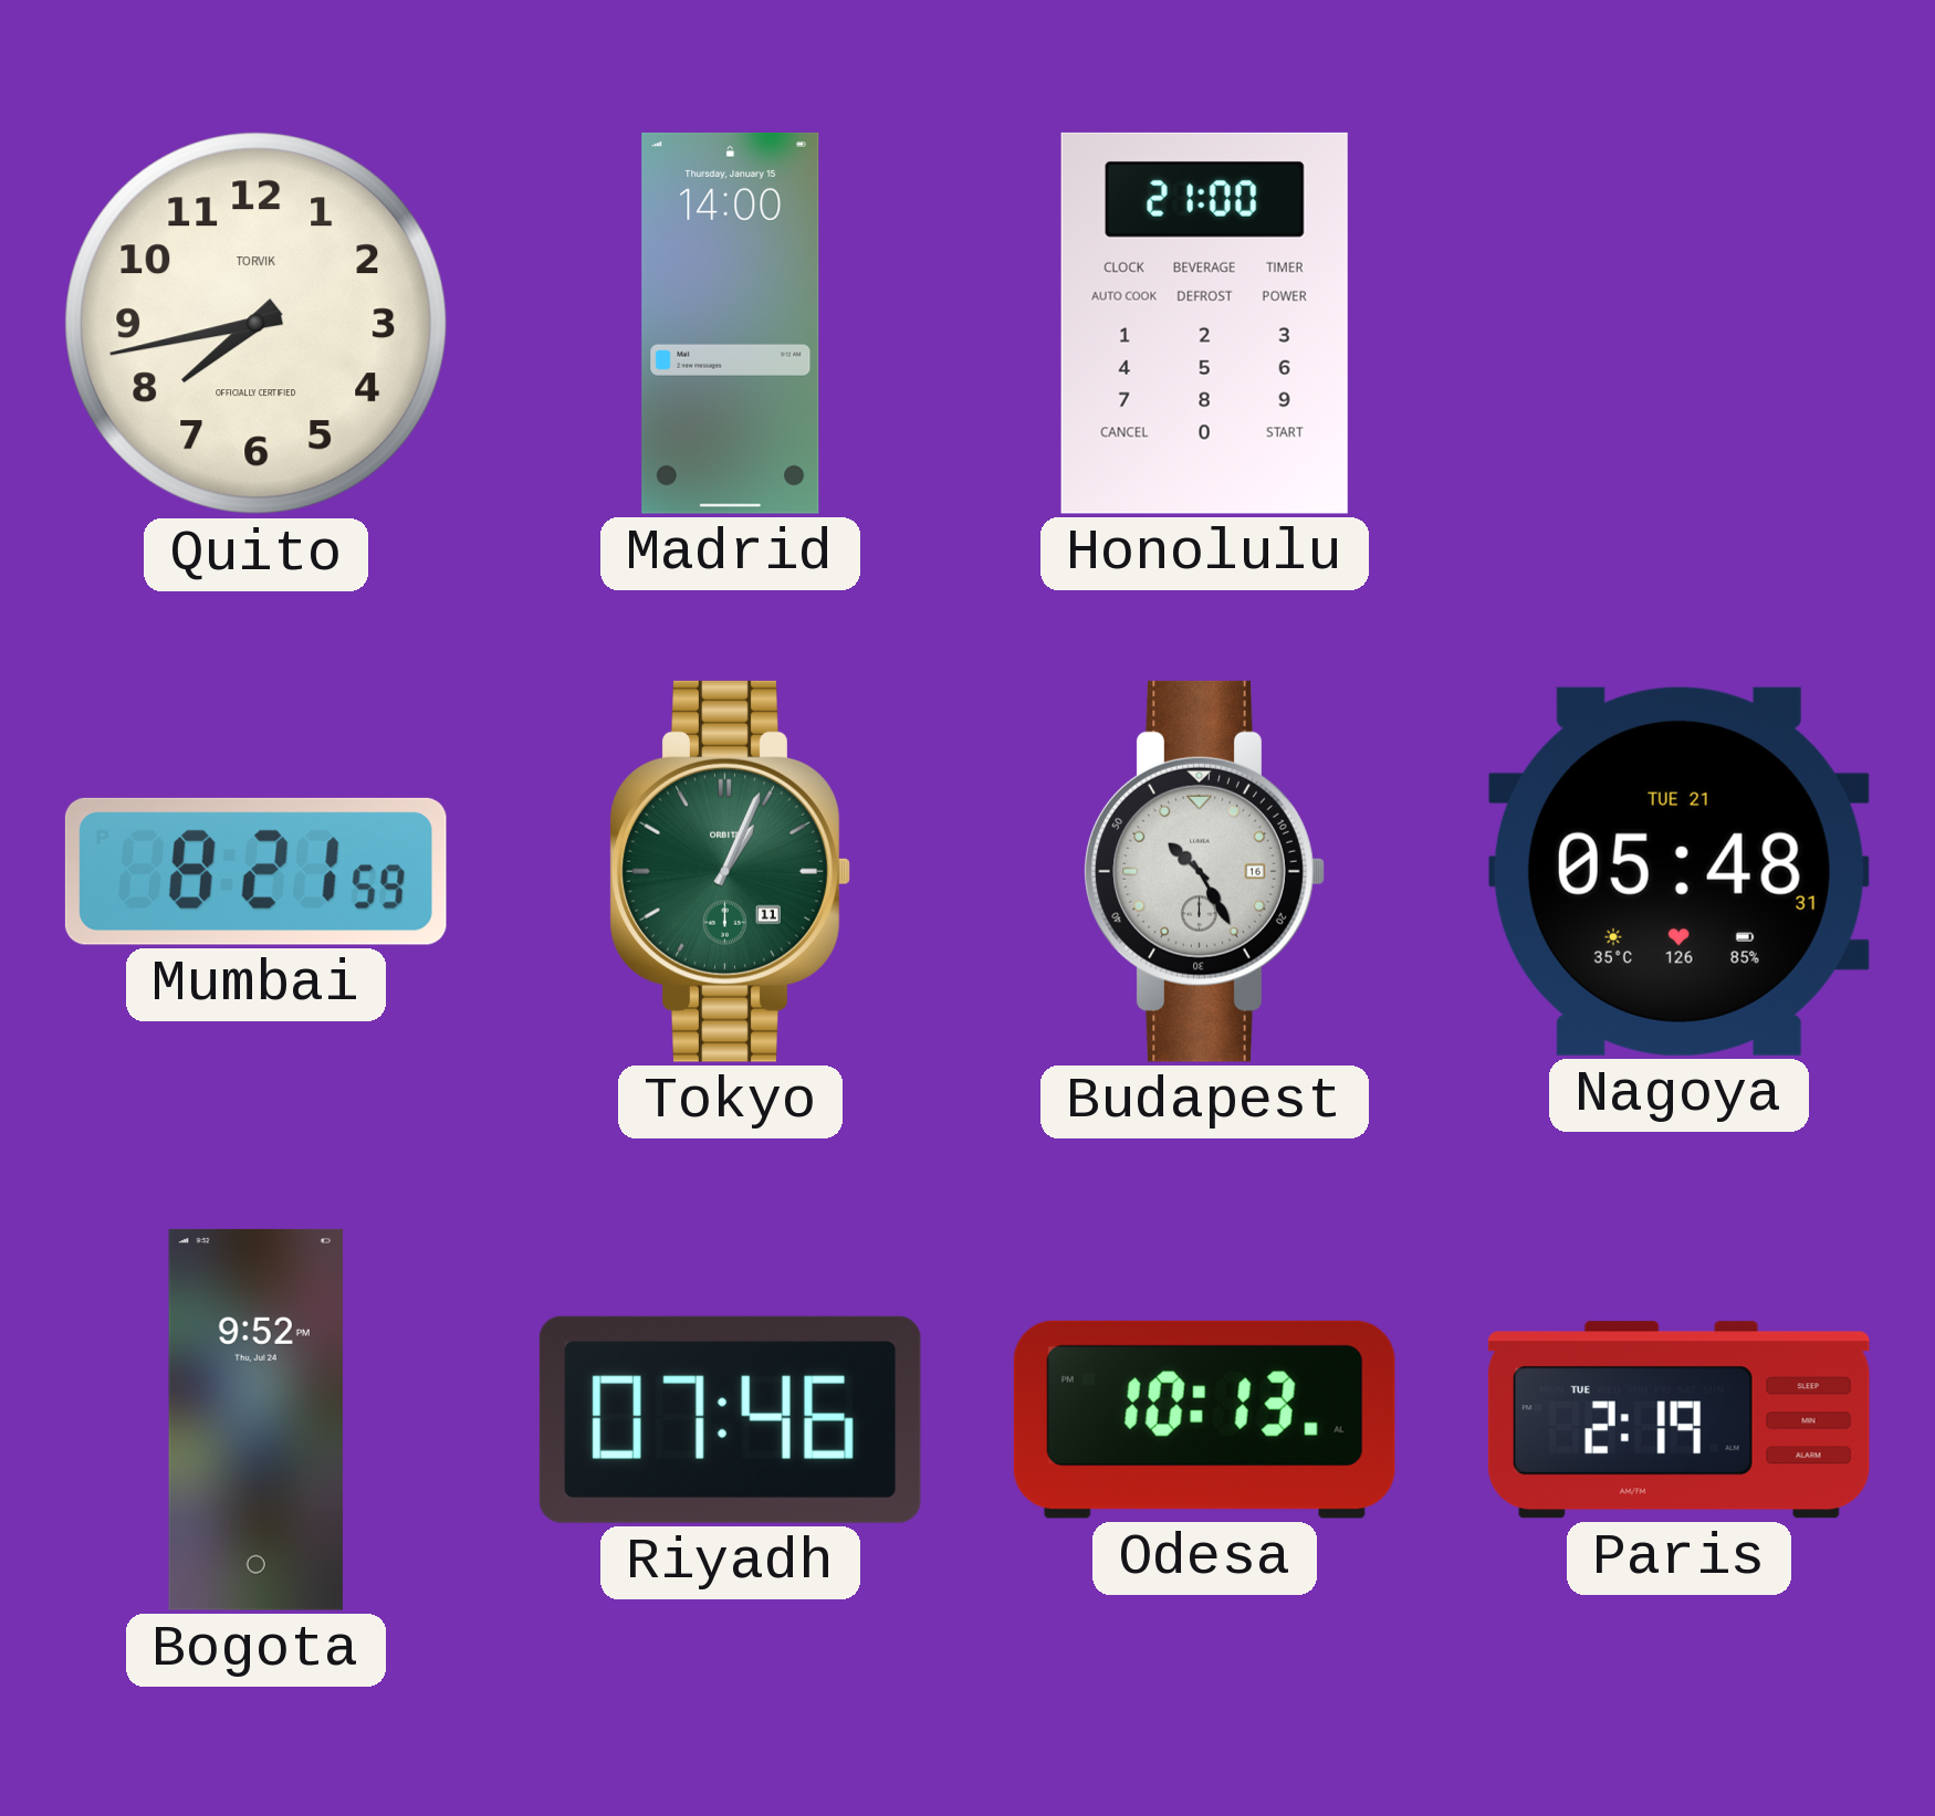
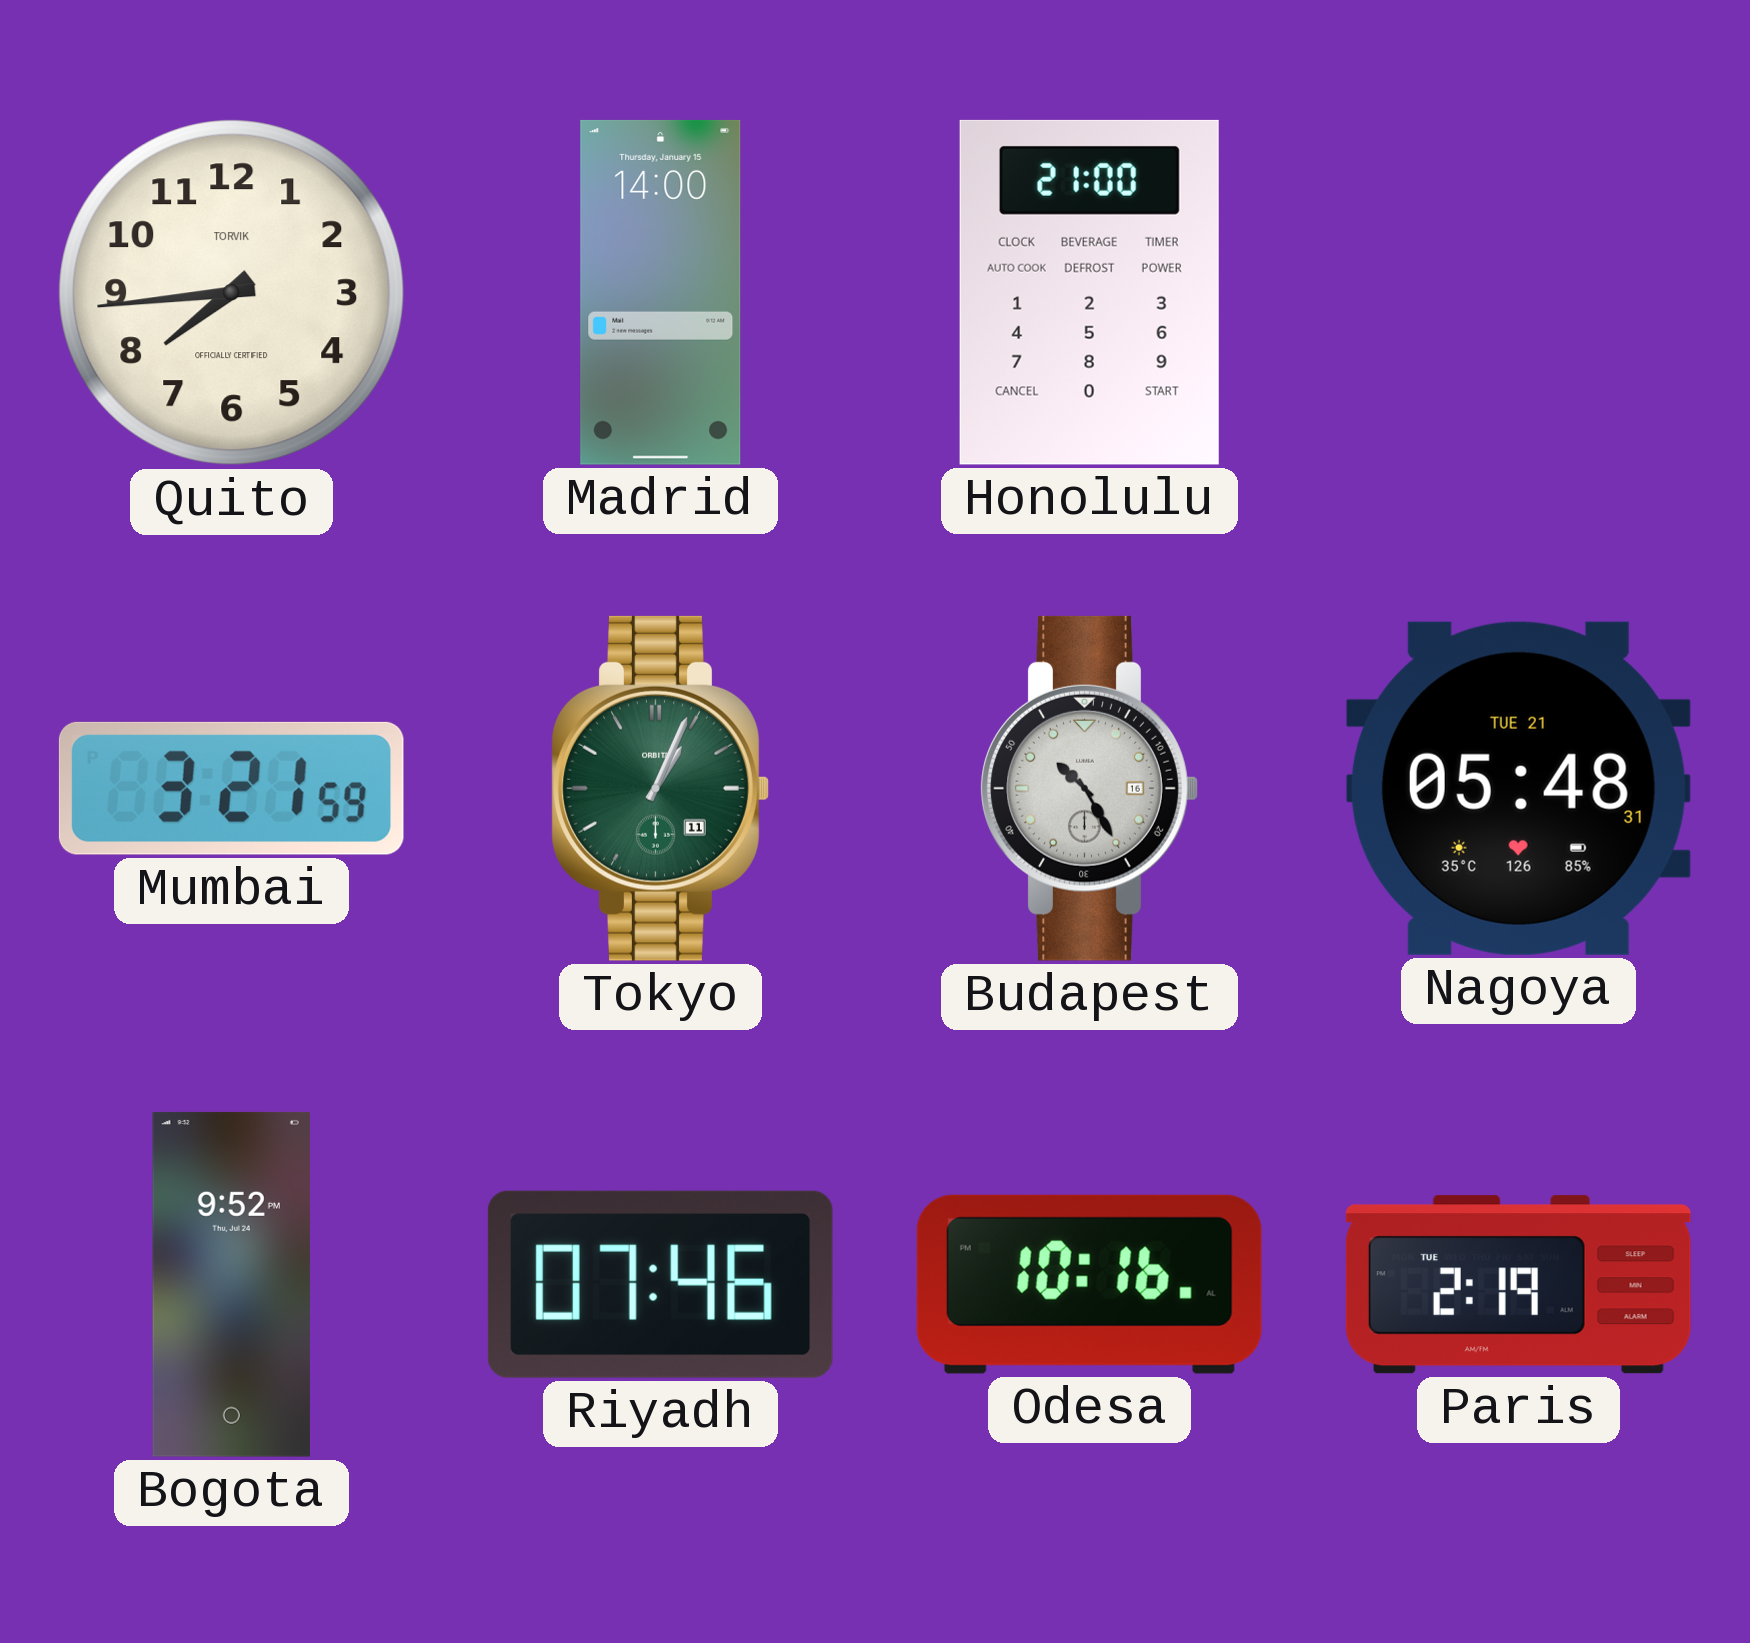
Quito: 7:43 -> 7:44 (232, 293)
Mumbai: 8:21 -> 3:21 (231, 788)
Odesa: 10:13 -> 10:16 (1089, 1284)
